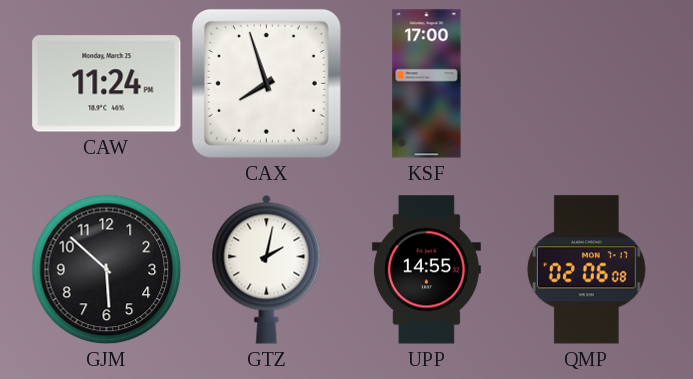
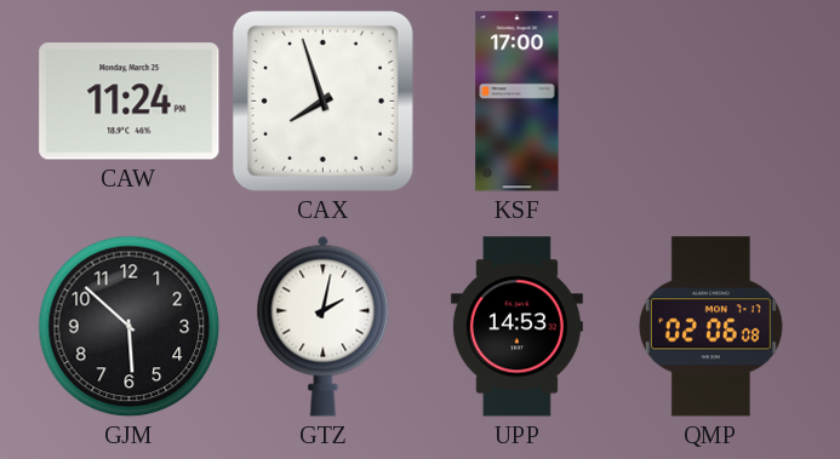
UPP: 14:55 -> 14:53 (516, 327)
